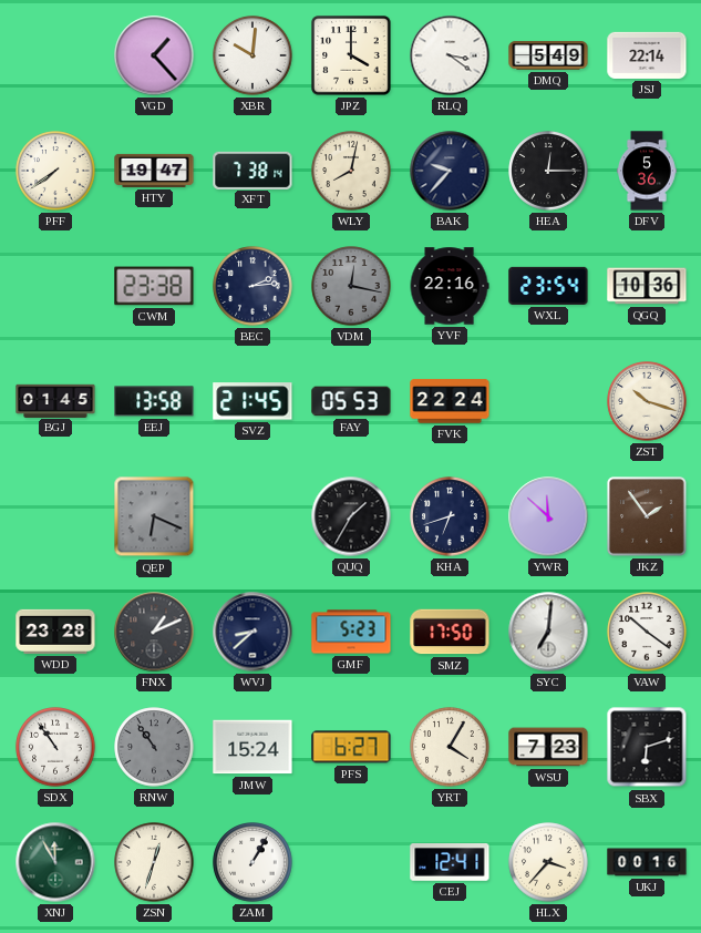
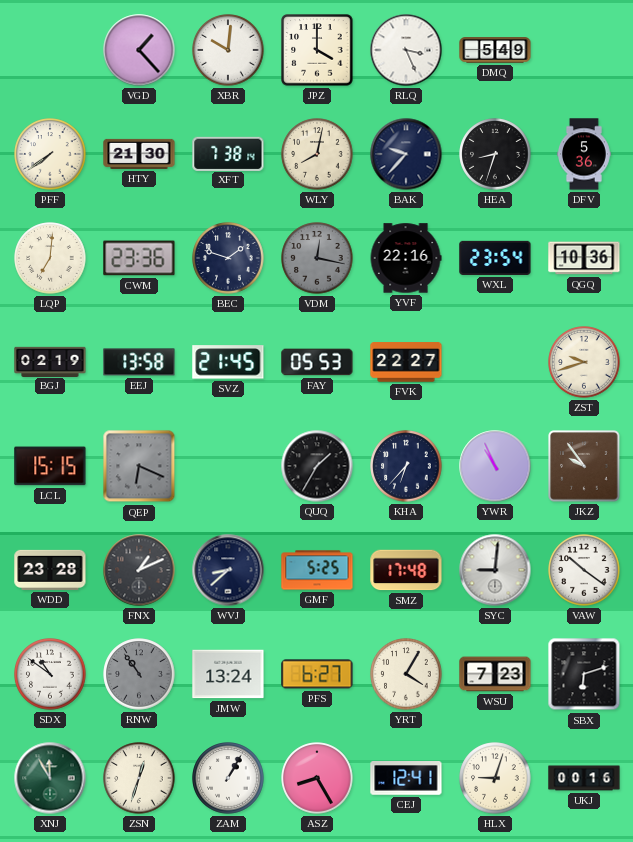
RLQ: 3:21 -> 3:26 (406, 50)
JSJ: 22:14 -> none (647, 55)
HTY: 19:47 -> 21:30 (139, 154)
HEA: 12:15 -> 8:33 (495, 154)
LQP: none -> 7:01 (50, 258)
CWM: 23:38 -> 23:36 (139, 258)
BEC: 2:14 -> 1:48 (228, 258)
BGJ: 01:45 -> 02:19 (50, 361)
FVK: 22:24 -> 22:27 (406, 362)
ZST: 10:18 -> 9:42 (584, 362)
LCL: none -> 15:15 (50, 466)
KHA: 6:42 -> 6:37 (406, 466)
YWR: 11:52 -> 10:56 (495, 466)
JKZ: 1:54 -> 9:54 (584, 466)
GMF: 5:23 -> 5:25 (317, 570)
SMZ: 17:50 -> 17:48 (406, 570)
SYC: 7:01 -> 9:01 (495, 570)
SDX: 10:54 -> 10:51 (50, 674)
JMW: 15:24 -> 13:24 (228, 674)
ASZ: none -> 8:25 (317, 778)
HLX: 3:37 -> 9:03 (495, 778)
